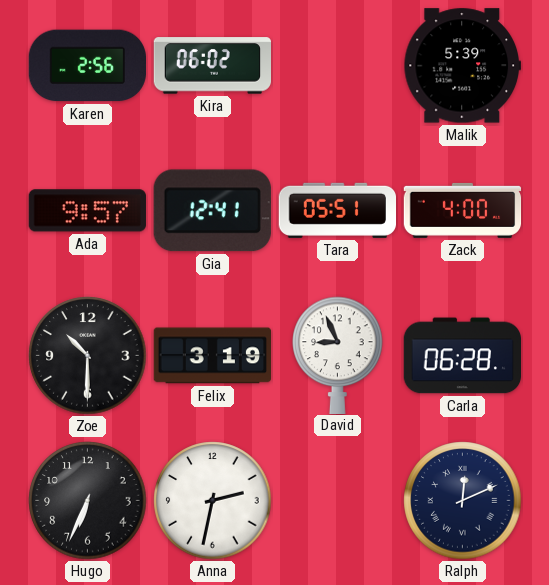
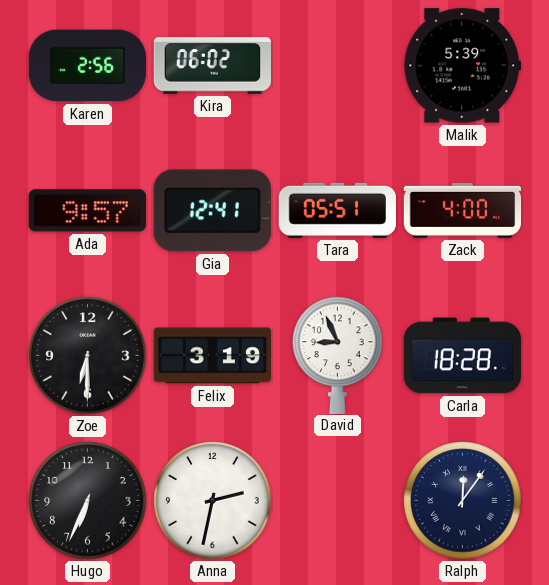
Zoe: 10:30 -> 6:30 (88, 356)
Carla: 06:28 -> 18:28 (462, 356)
Ralph: 12:11 -> 12:06 (463, 501)
